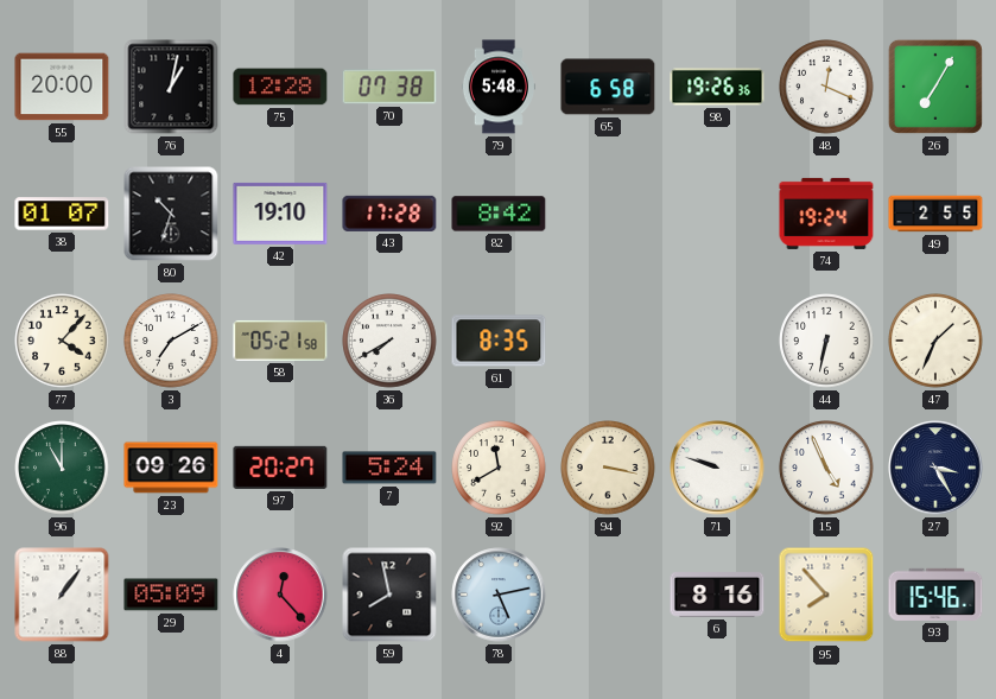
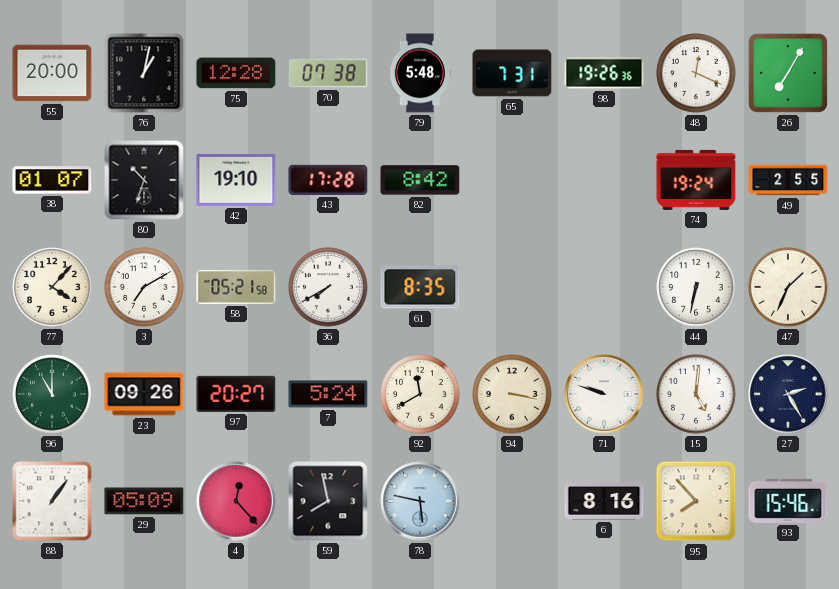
65: 6:58 -> 7:31 (512, 73)
15: 4:56 -> 5:01 (696, 394)
27: 3:25 -> 2:25 (788, 394)
78: 5:13 -> 5:47 (420, 501)
